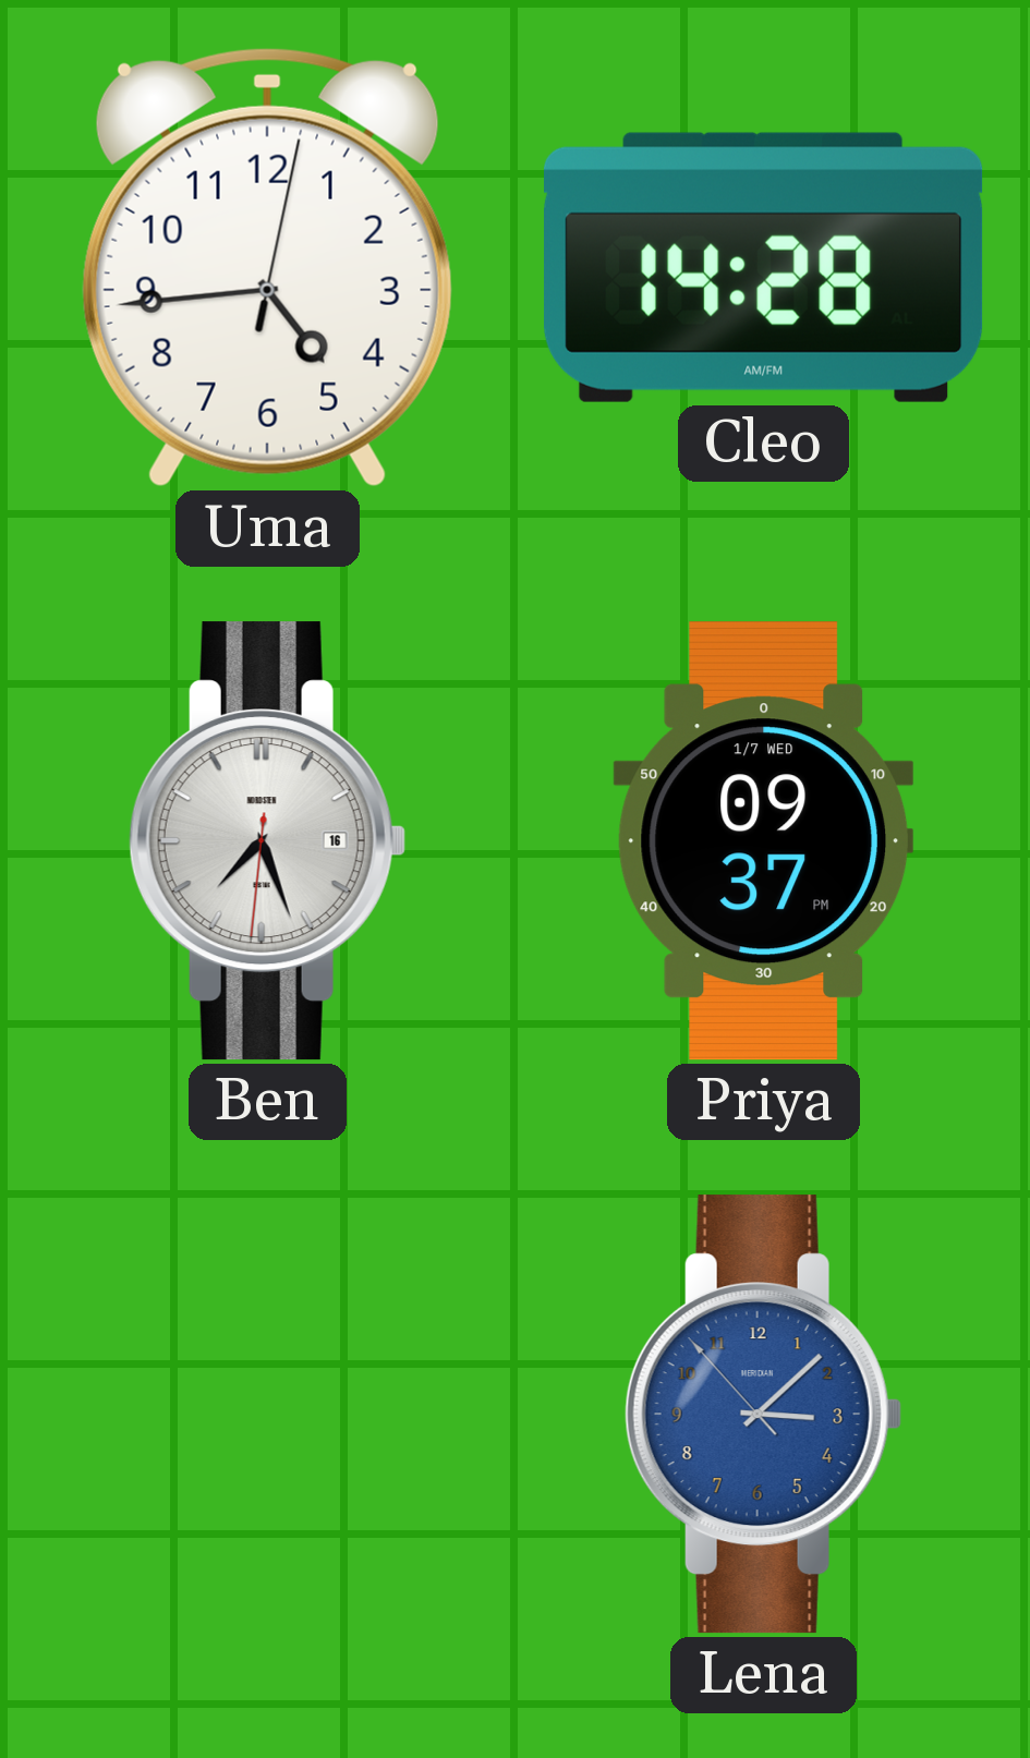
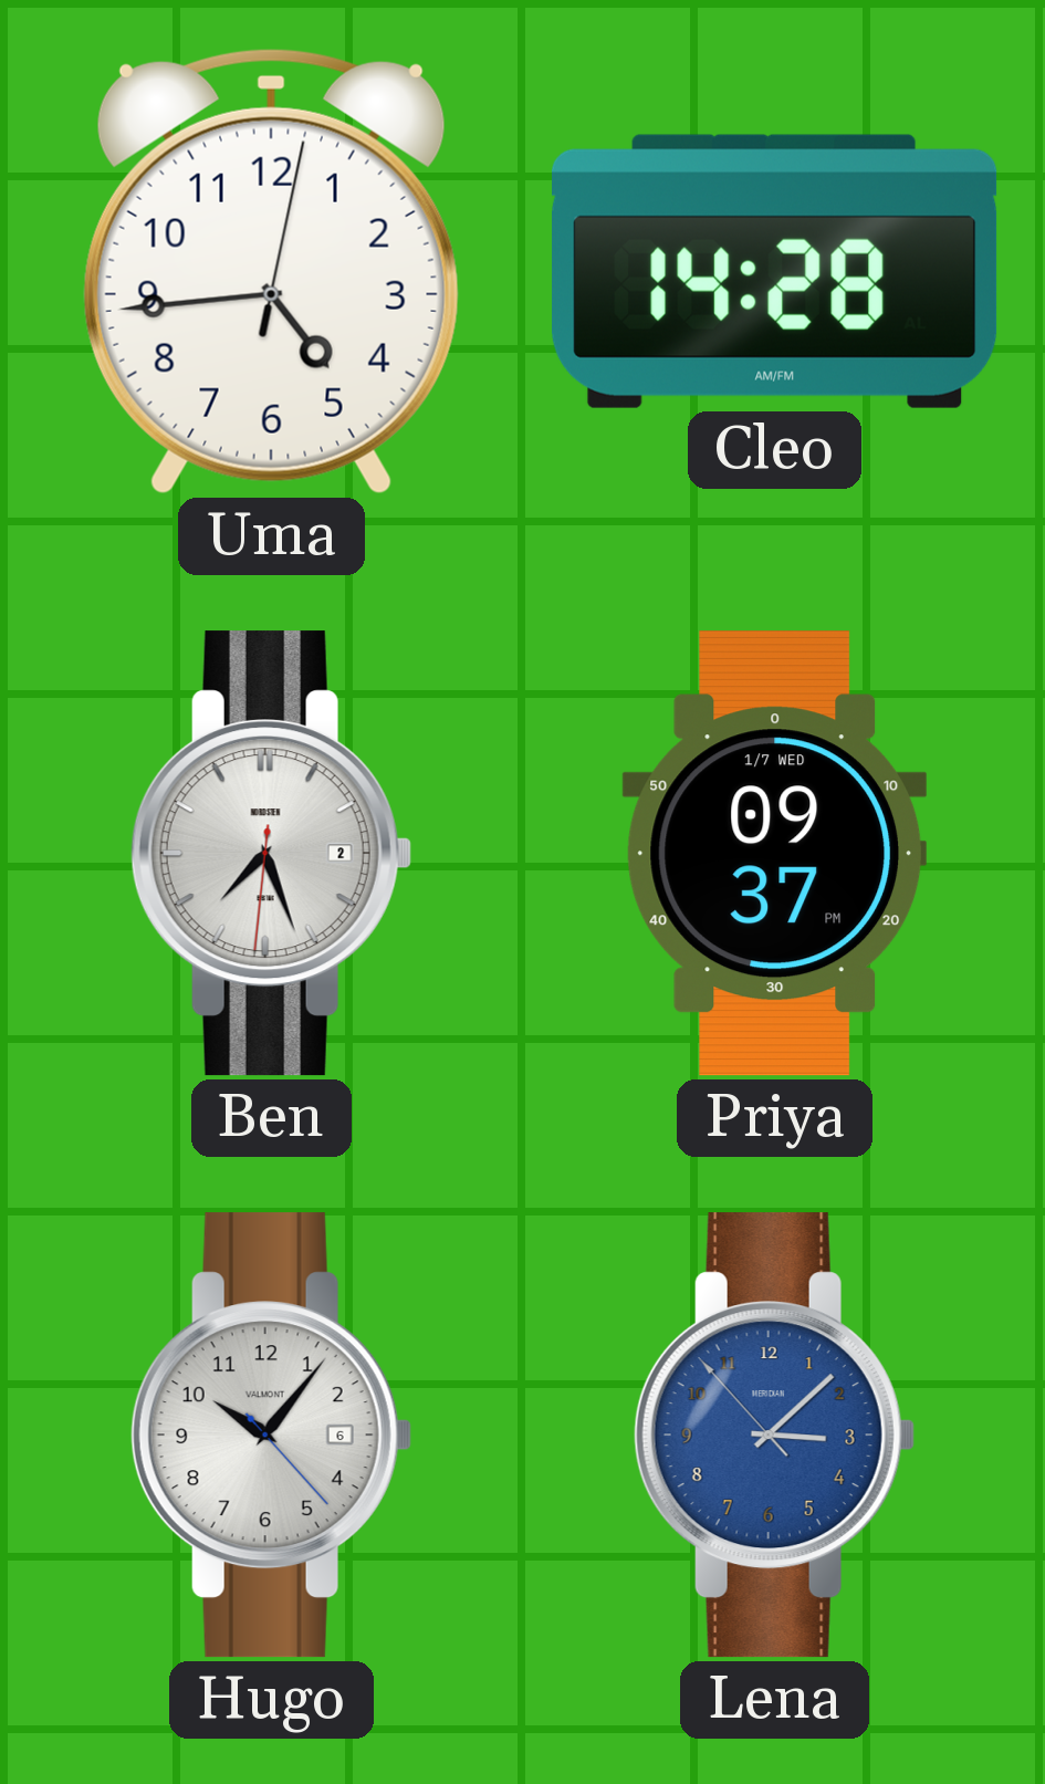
Ben date: 16 -> 2 (271, 854)
Hugo: none -> 10:06 (271, 1436)
